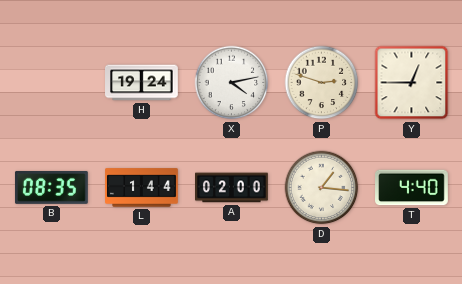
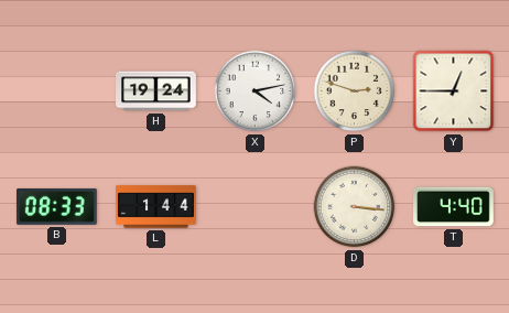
B: 08:35 -> 08:33 (57, 206)
A: 02:00 -> none (232, 188)
D: 1:16 -> 3:16 (355, 207)
